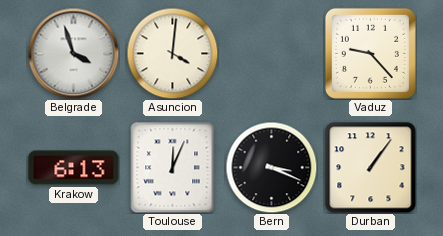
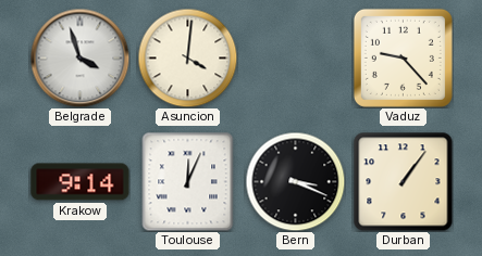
Krakow: 6:13 -> 9:14 (81, 182)
